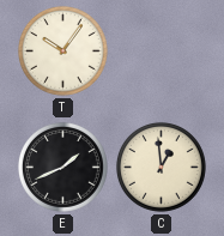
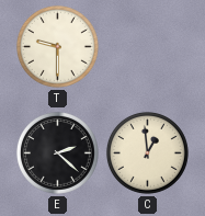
T: 10:06 -> 9:30 (57, 46)
E: 1:41 -> 2:22 (57, 152)
